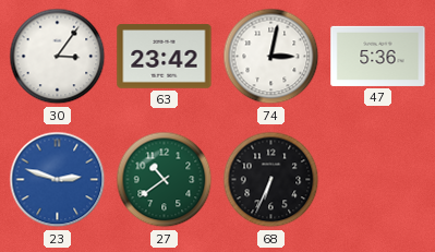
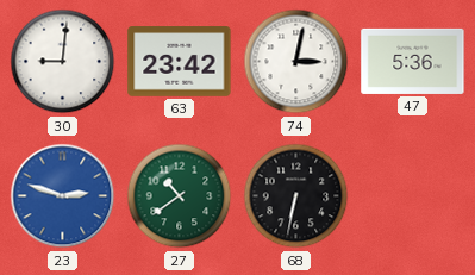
30: 3:06 -> 9:01 (63, 62)
68: 6:34 -> 6:32 (296, 196)
